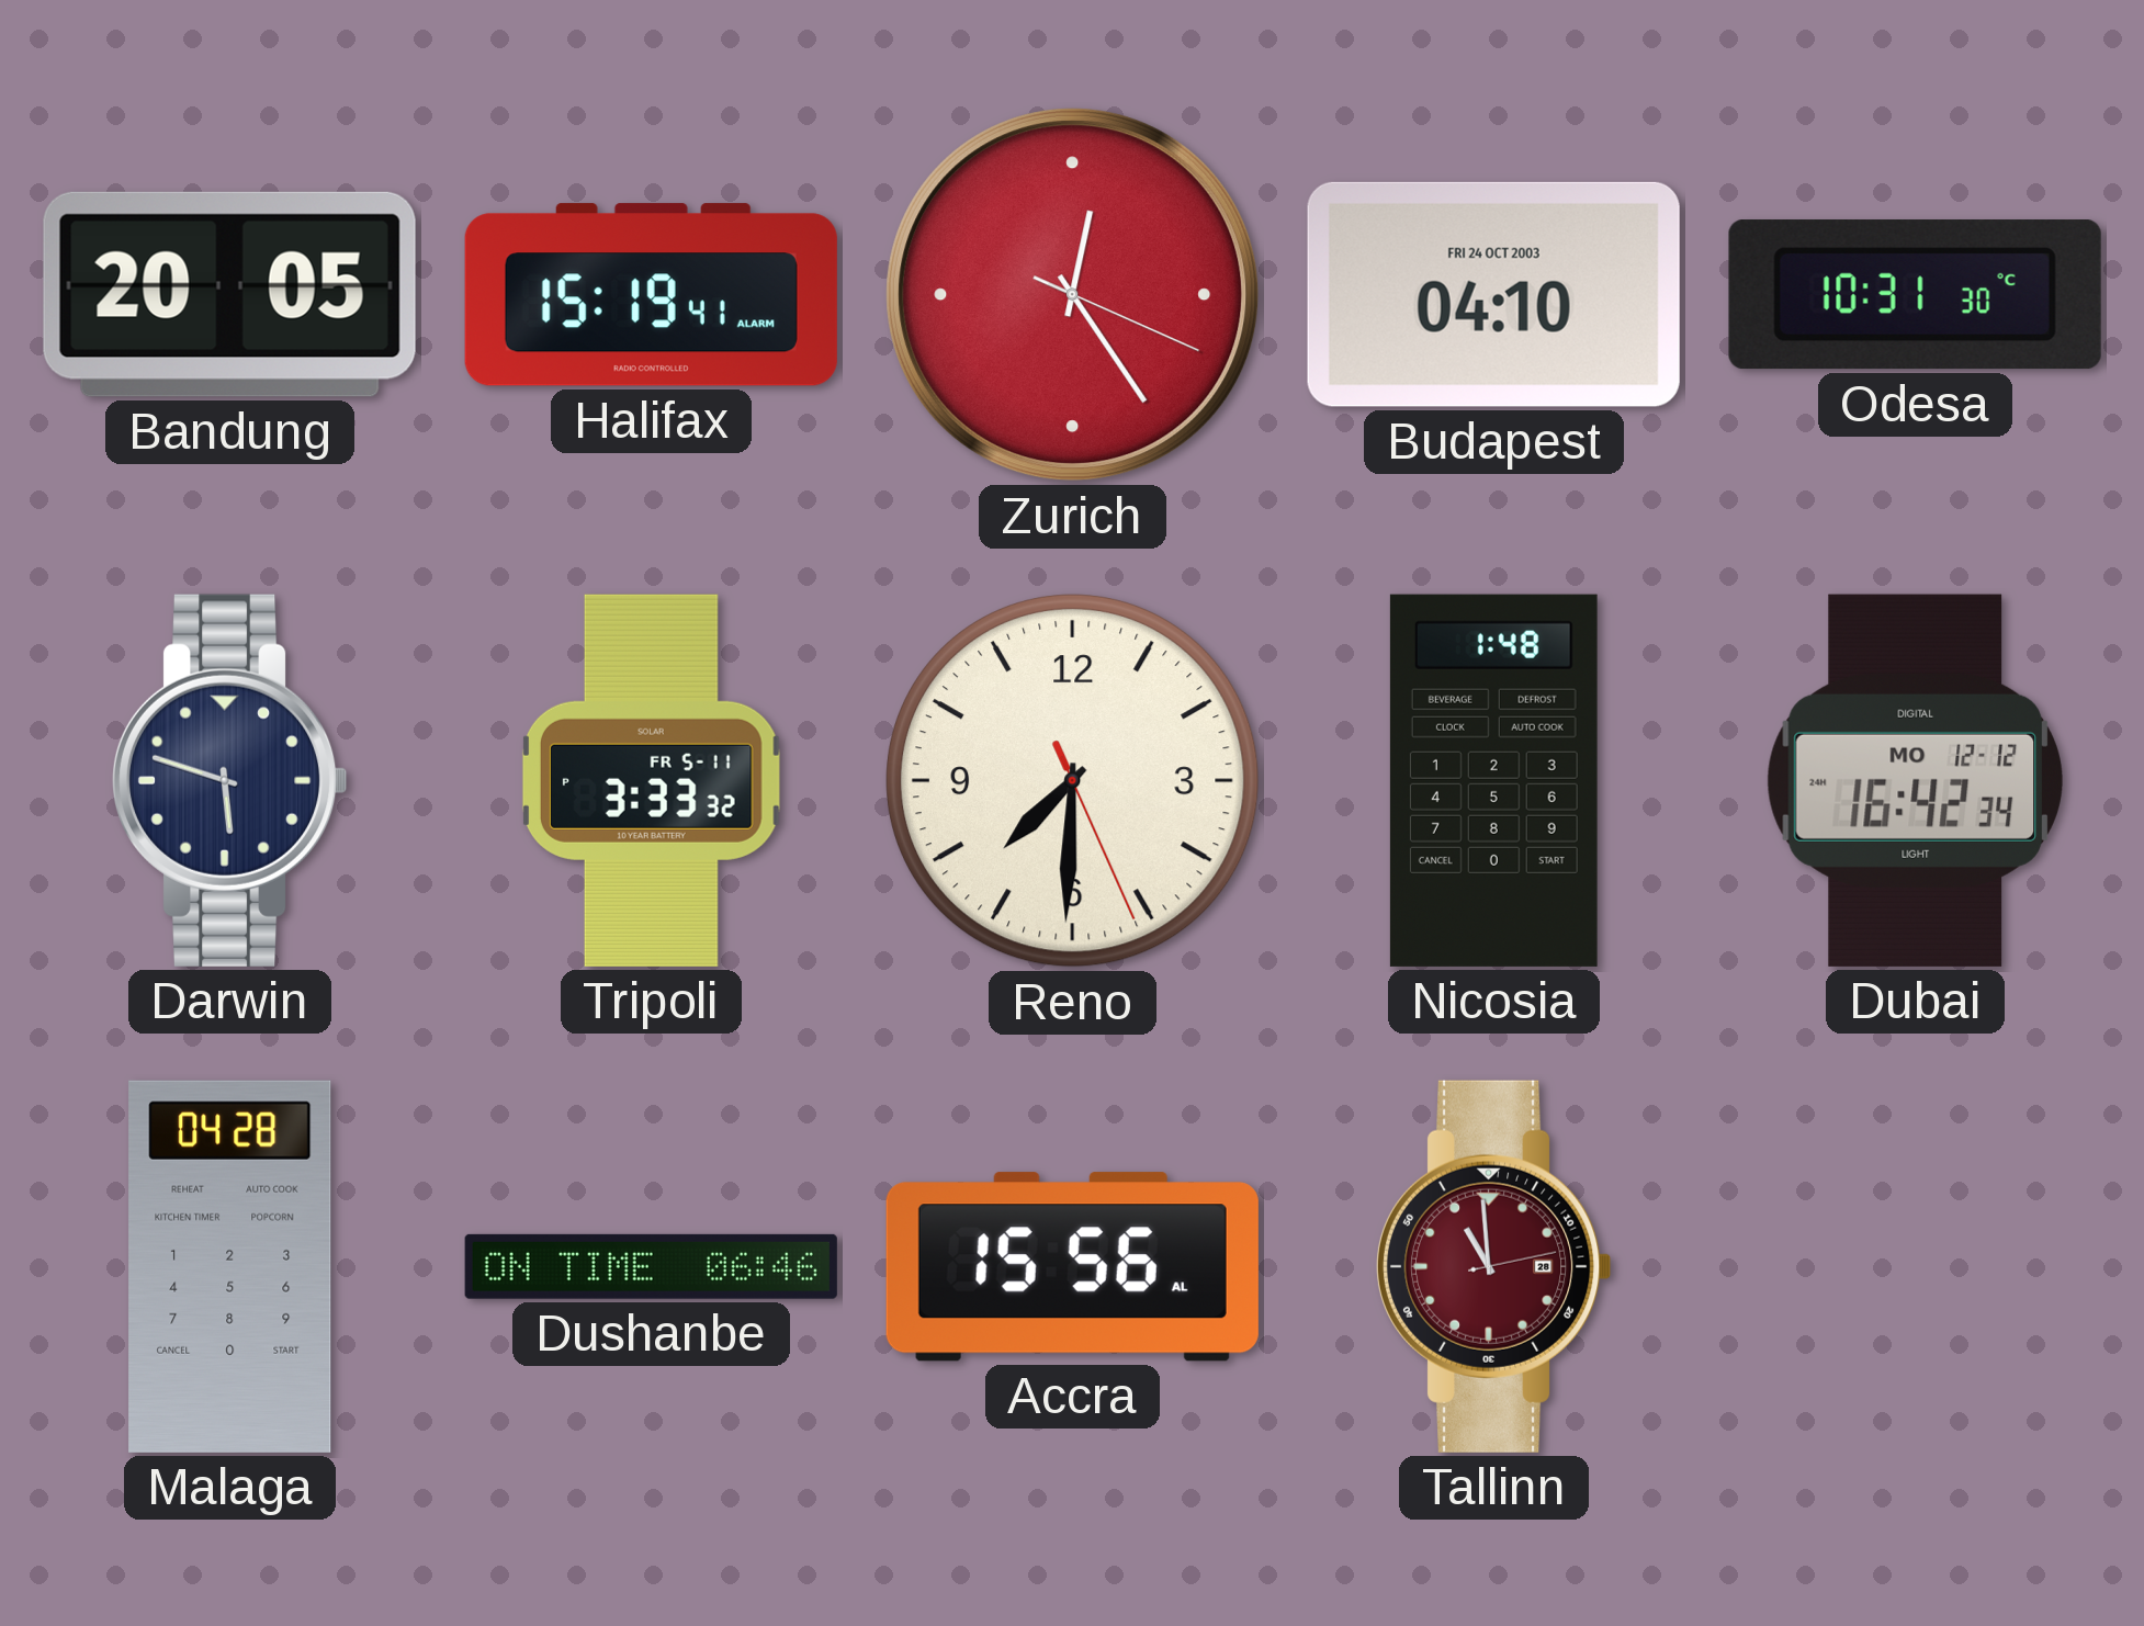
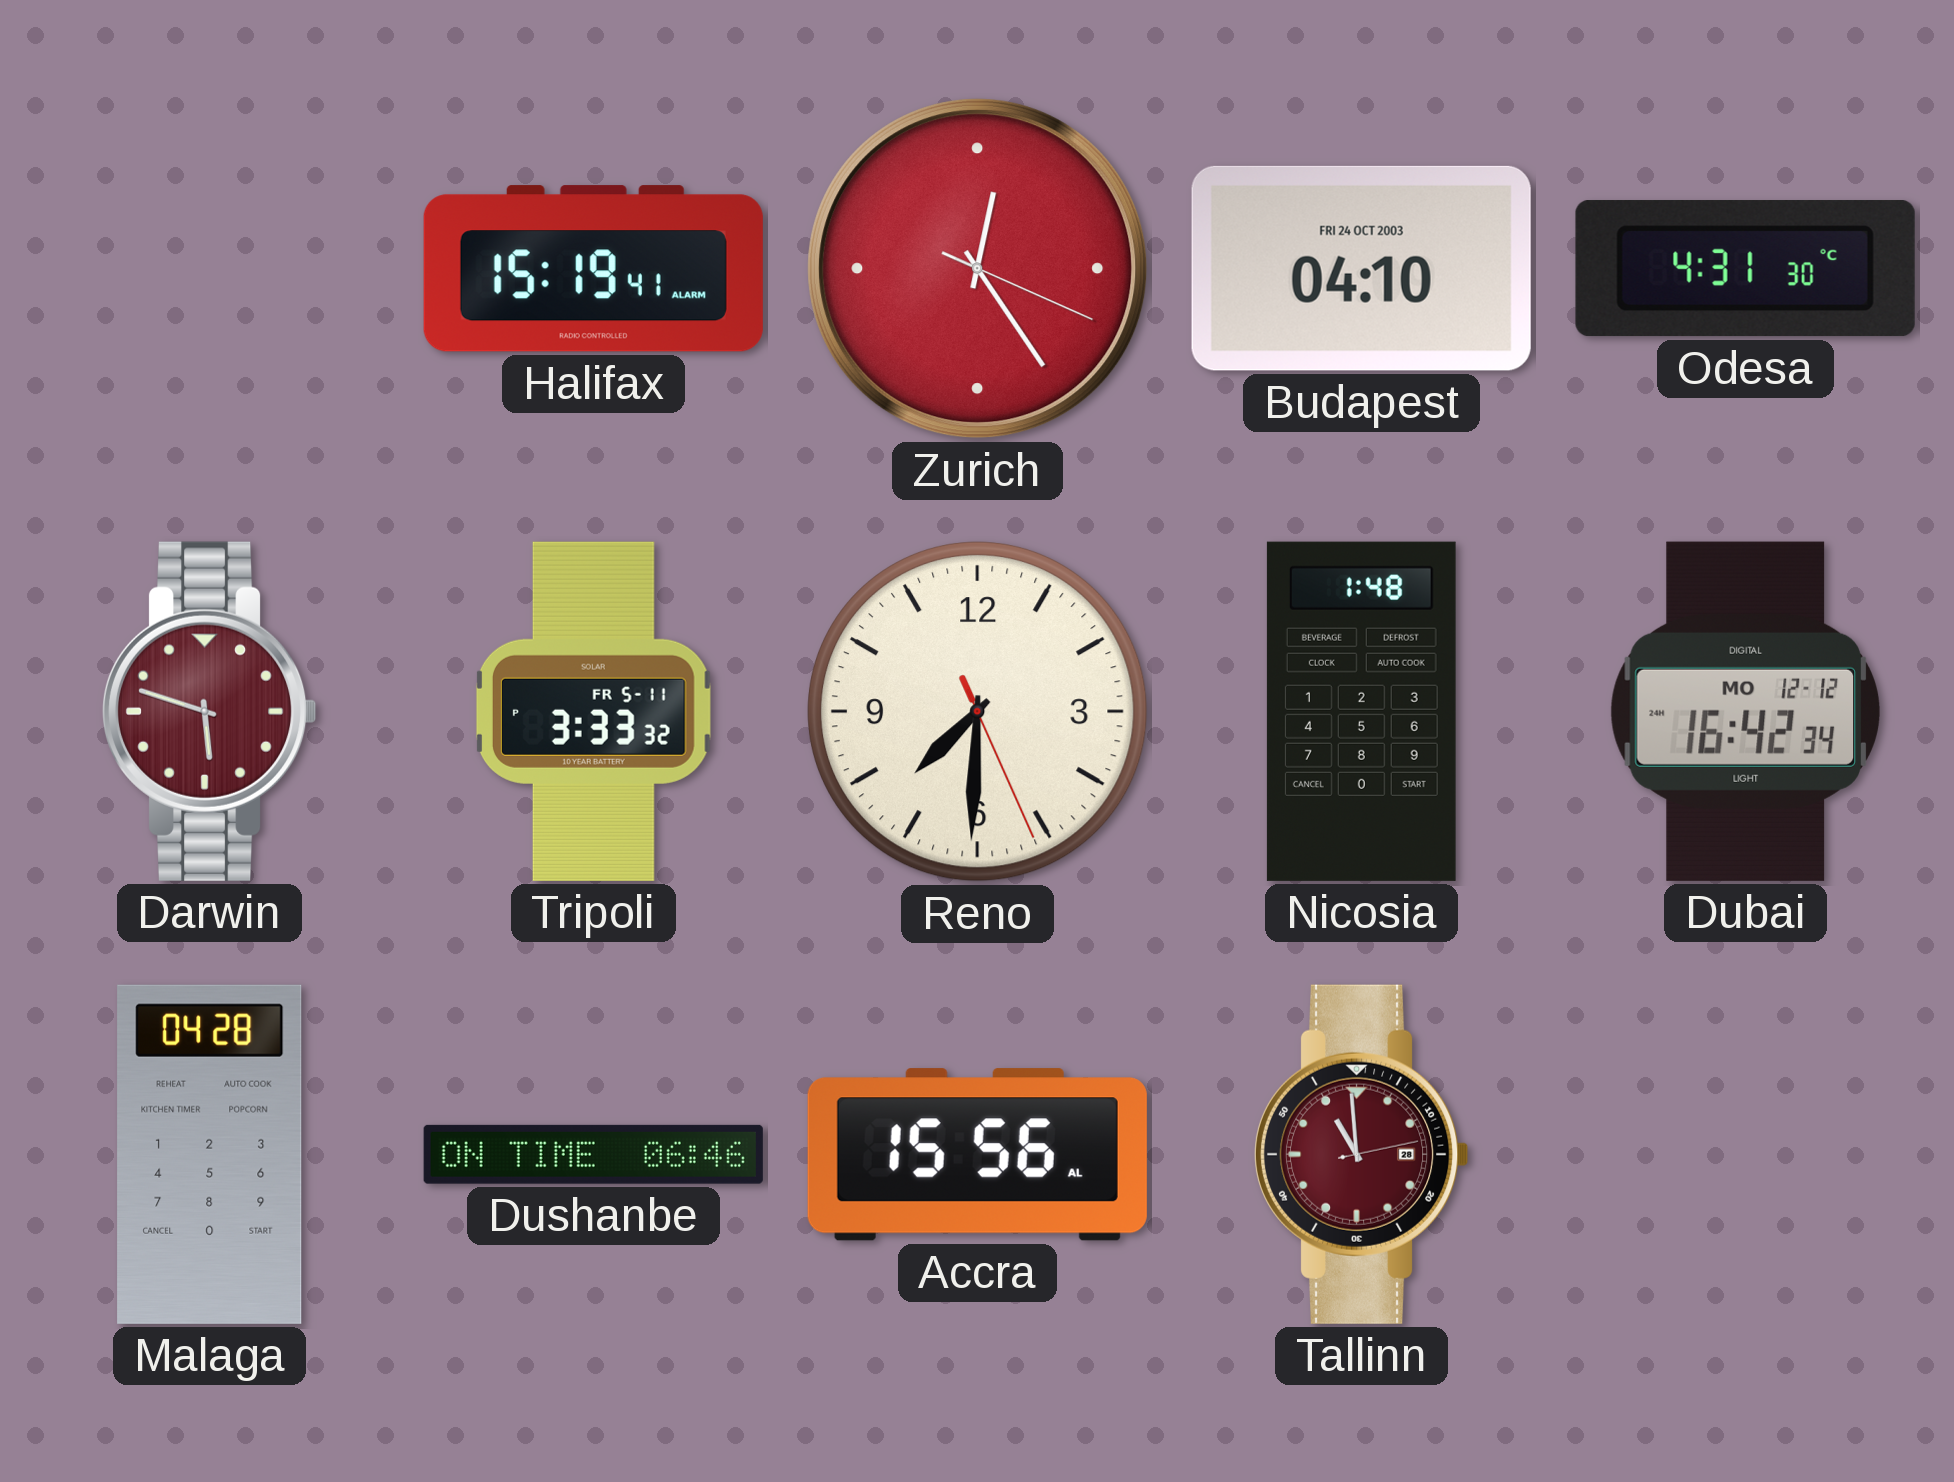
Bandung: 20:05 -> none (229, 294)
Odesa: 10:31 -> 4:31 (1745, 269)
Darwin dial: navy -> burgundy (209, 711)
